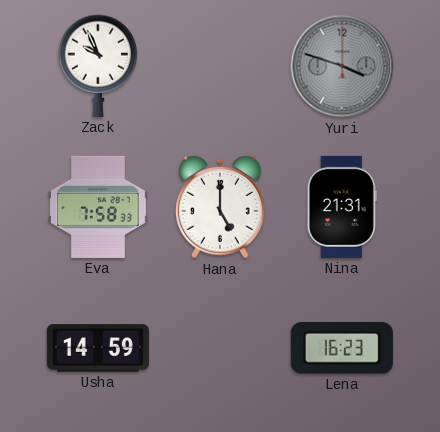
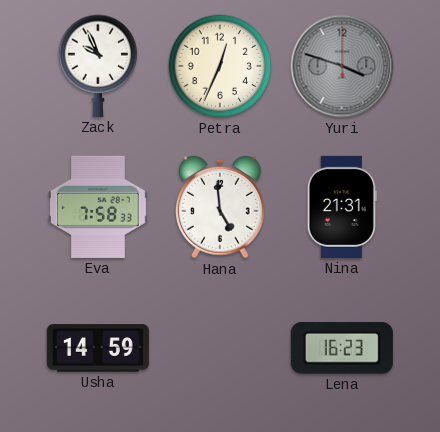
Petra: none -> 12:34 (220, 66)
Hana: 5:00 -> 4:59 (220, 207)
